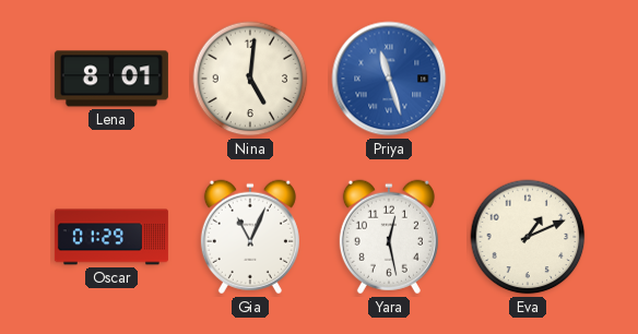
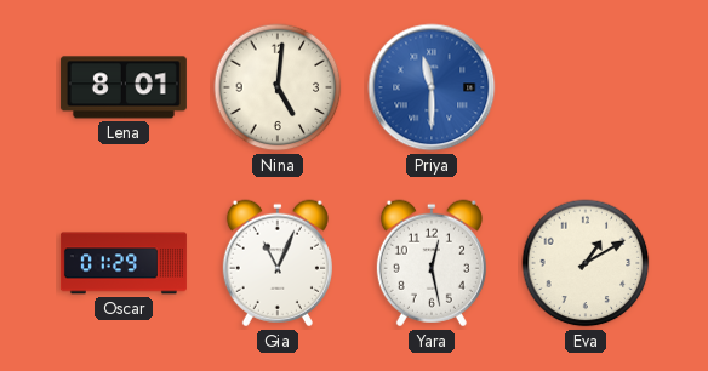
Priya: 11:27 -> 11:30 (432, 87)
Eva: 1:11 -> 1:10 (586, 263)
